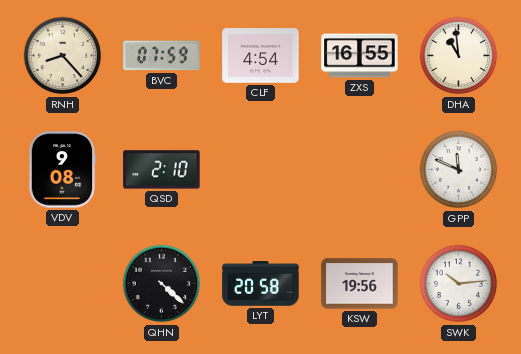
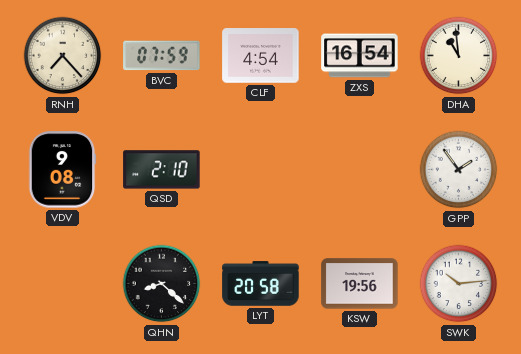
RNH: 8:23 -> 7:23 (63, 56)
ZXS: 16:55 -> 16:54 (360, 56)
GPP: 11:49 -> 1:54 (459, 170)
QHN: 4:22 -> 8:22 (162, 284)
